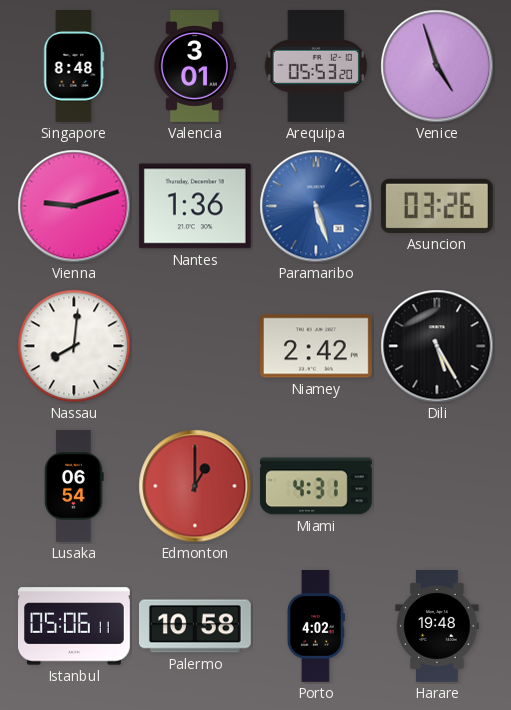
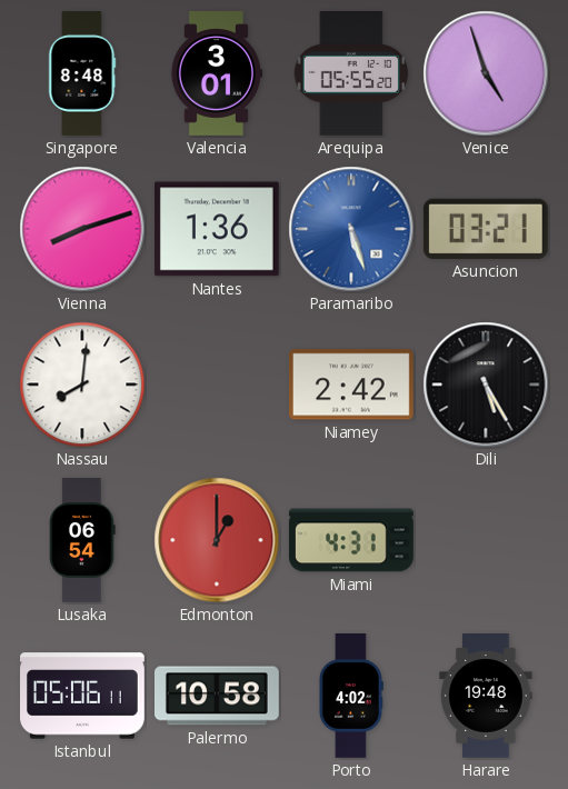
Arequipa: 05:53 -> 05:55 (351, 73)
Vienna: 9:12 -> 8:12 (82, 229)
Asuncion: 03:26 -> 03:21 (486, 229)
